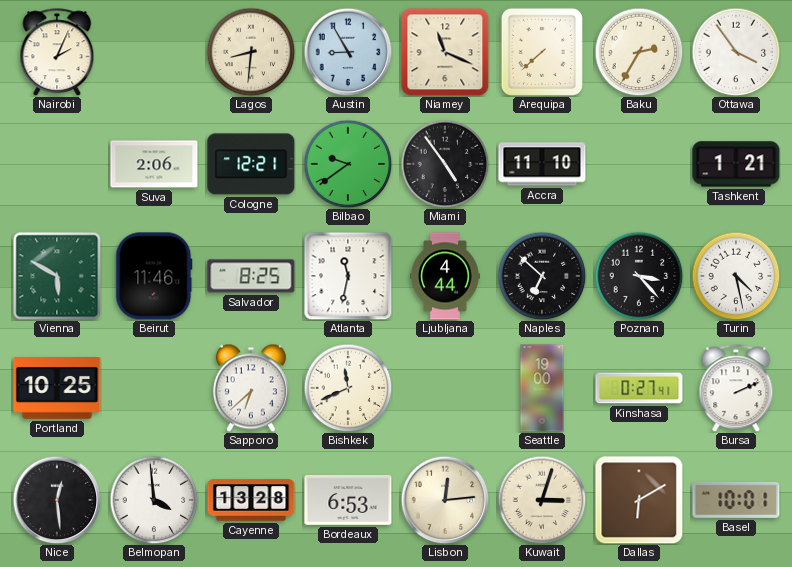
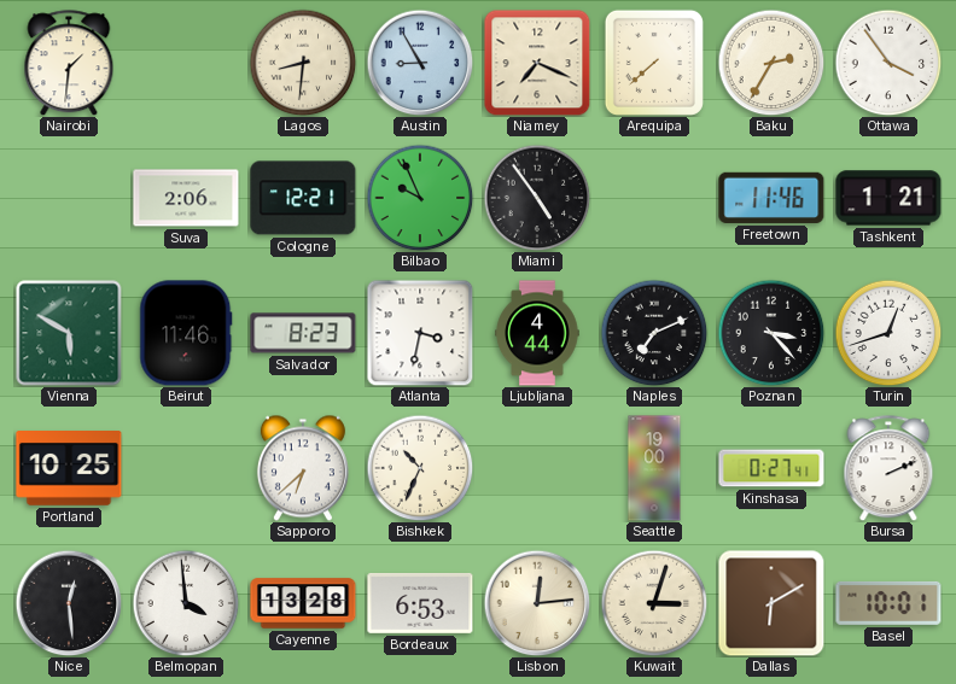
Nairobi: 2:04 -> 1:31 (69, 63)
Niamey: 11:19 -> 7:19 (537, 63)
Bilbao: 9:39 -> 9:56 (420, 198)
Accra: 11:10 -> none (542, 164)
Freetown: none -> 11:46 (771, 198)
Salvador: 8:25 -> 8:23 (303, 333)
Atlanta: 11:32 -> 3:32 (420, 333)
Naples: 6:52 -> 7:11 (654, 333)
Turin: 4:28 -> 12:42 (888, 333)
Bishkek: 11:41 -> 10:34 (420, 468)
